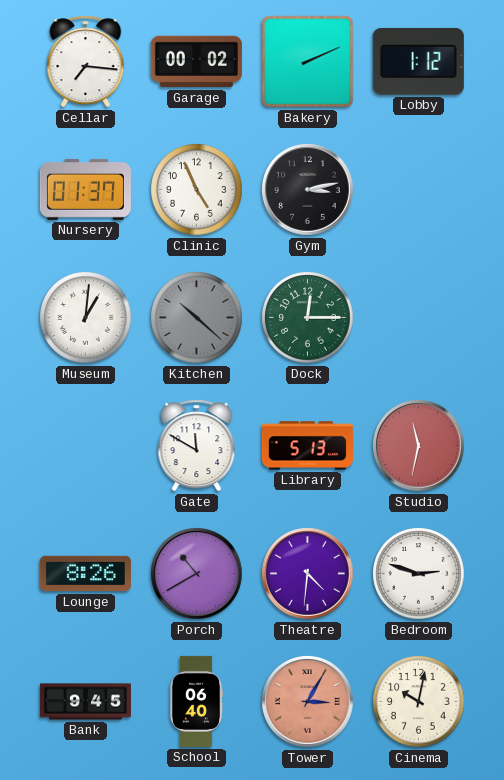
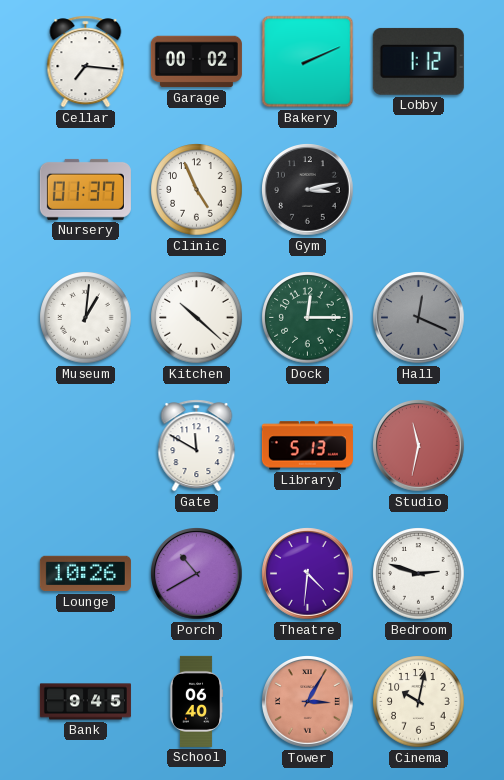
Kitchen dial: grey -> white (197, 318)
Hall: none -> 12:19 (419, 318)
Lounge: 8:26 -> 10:26 (85, 574)
